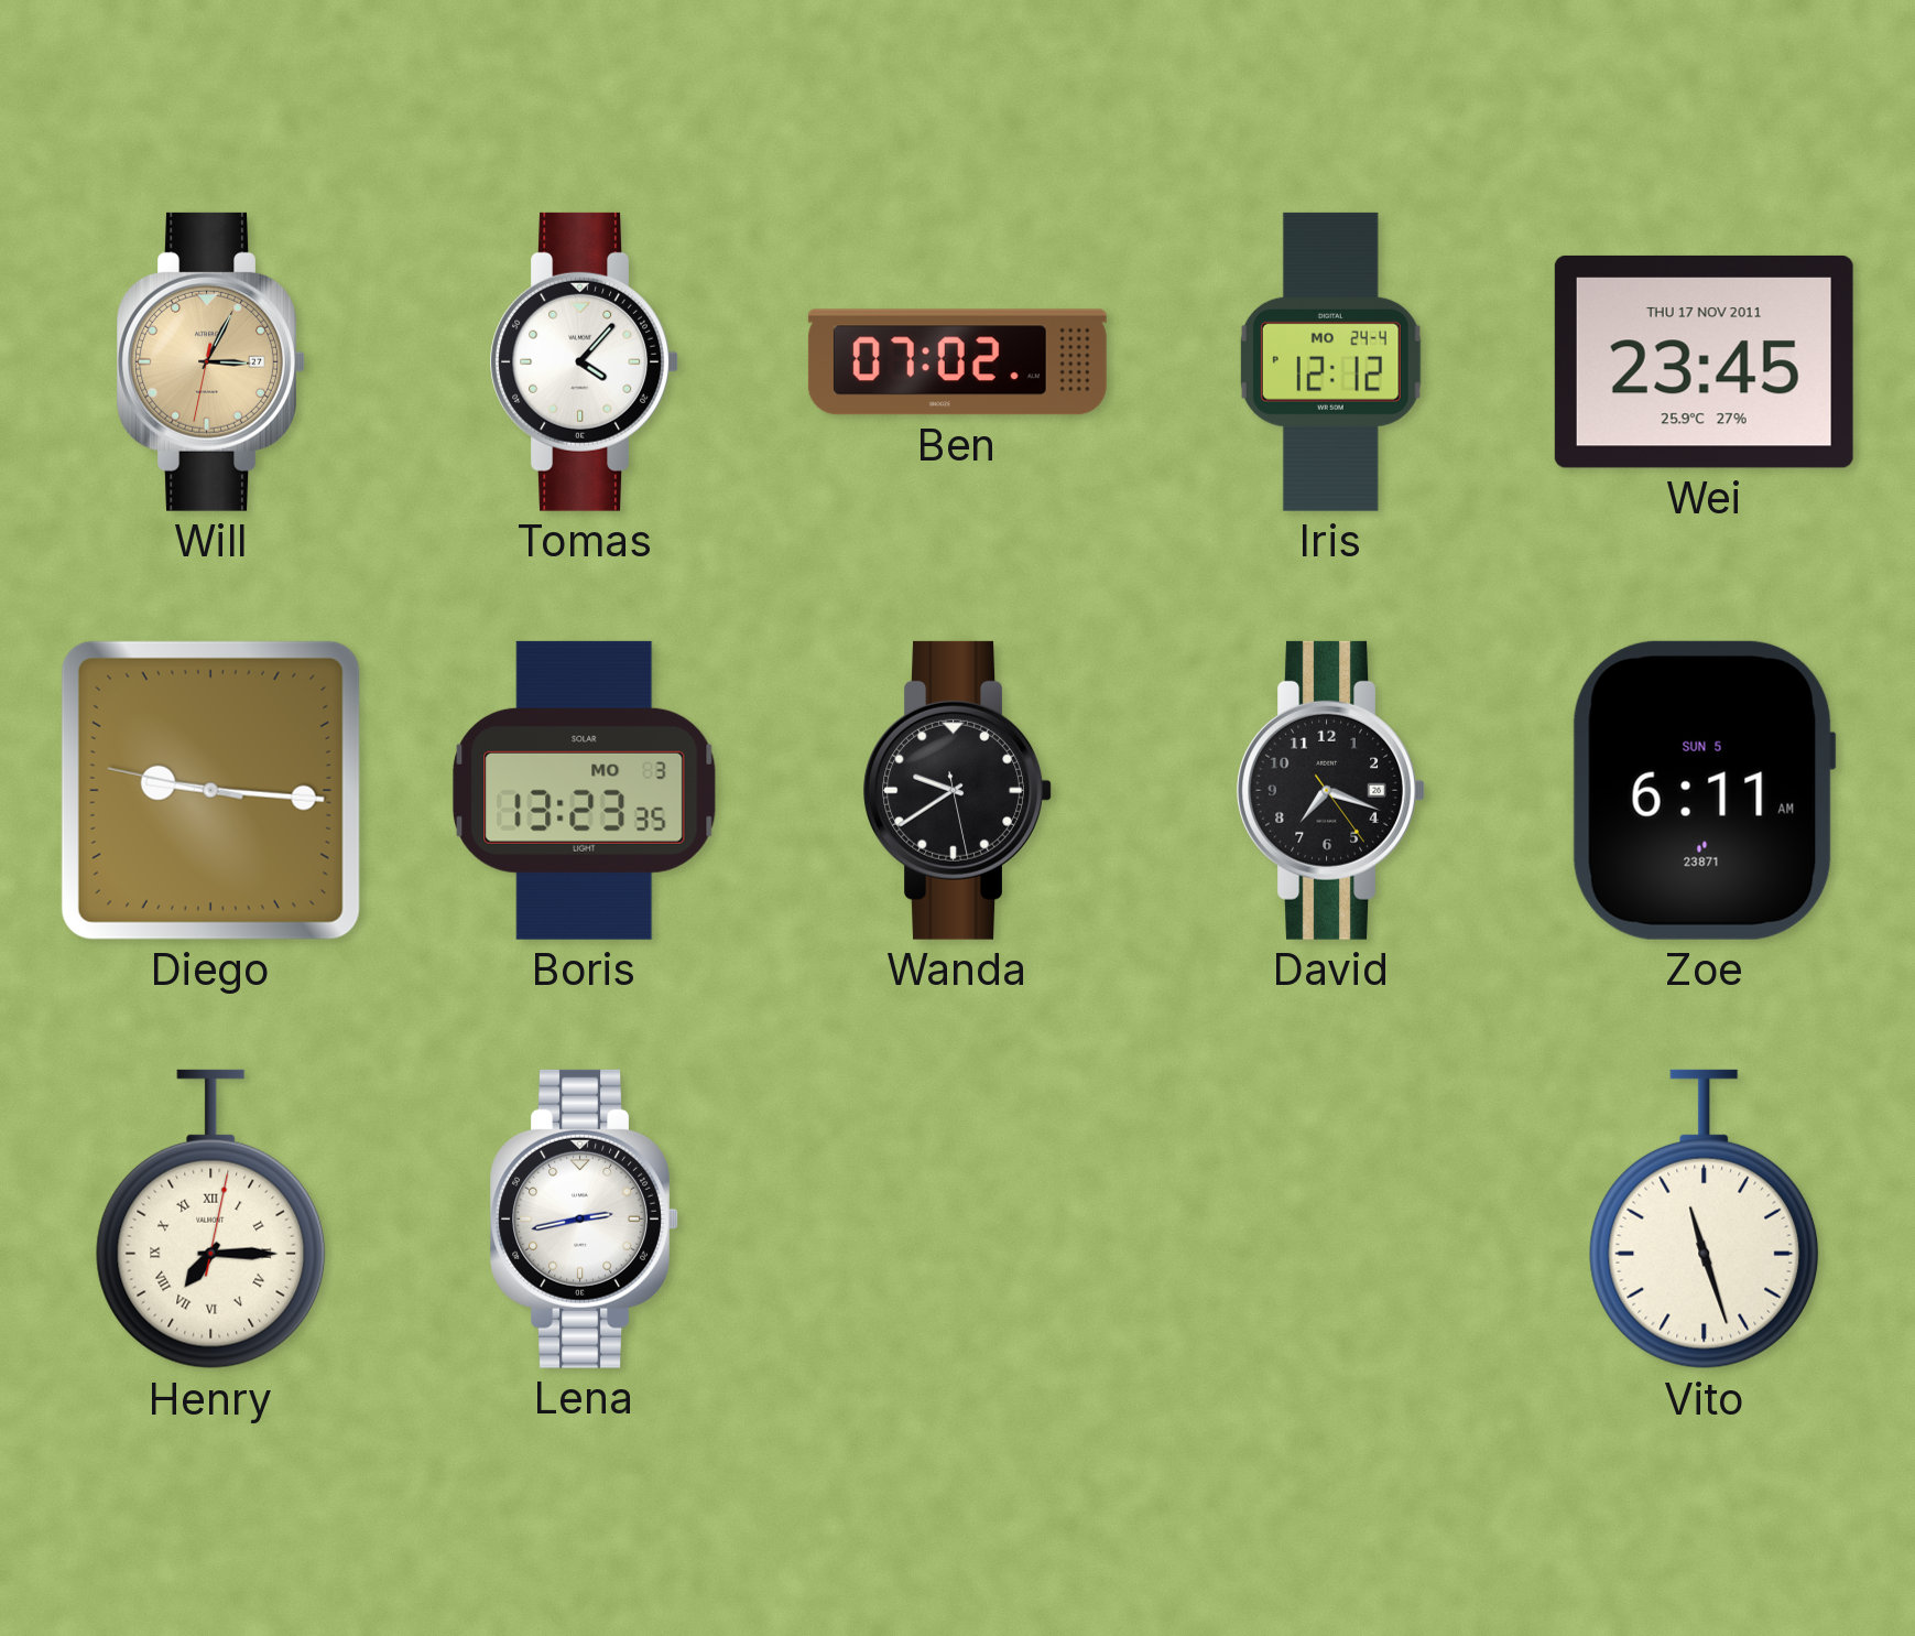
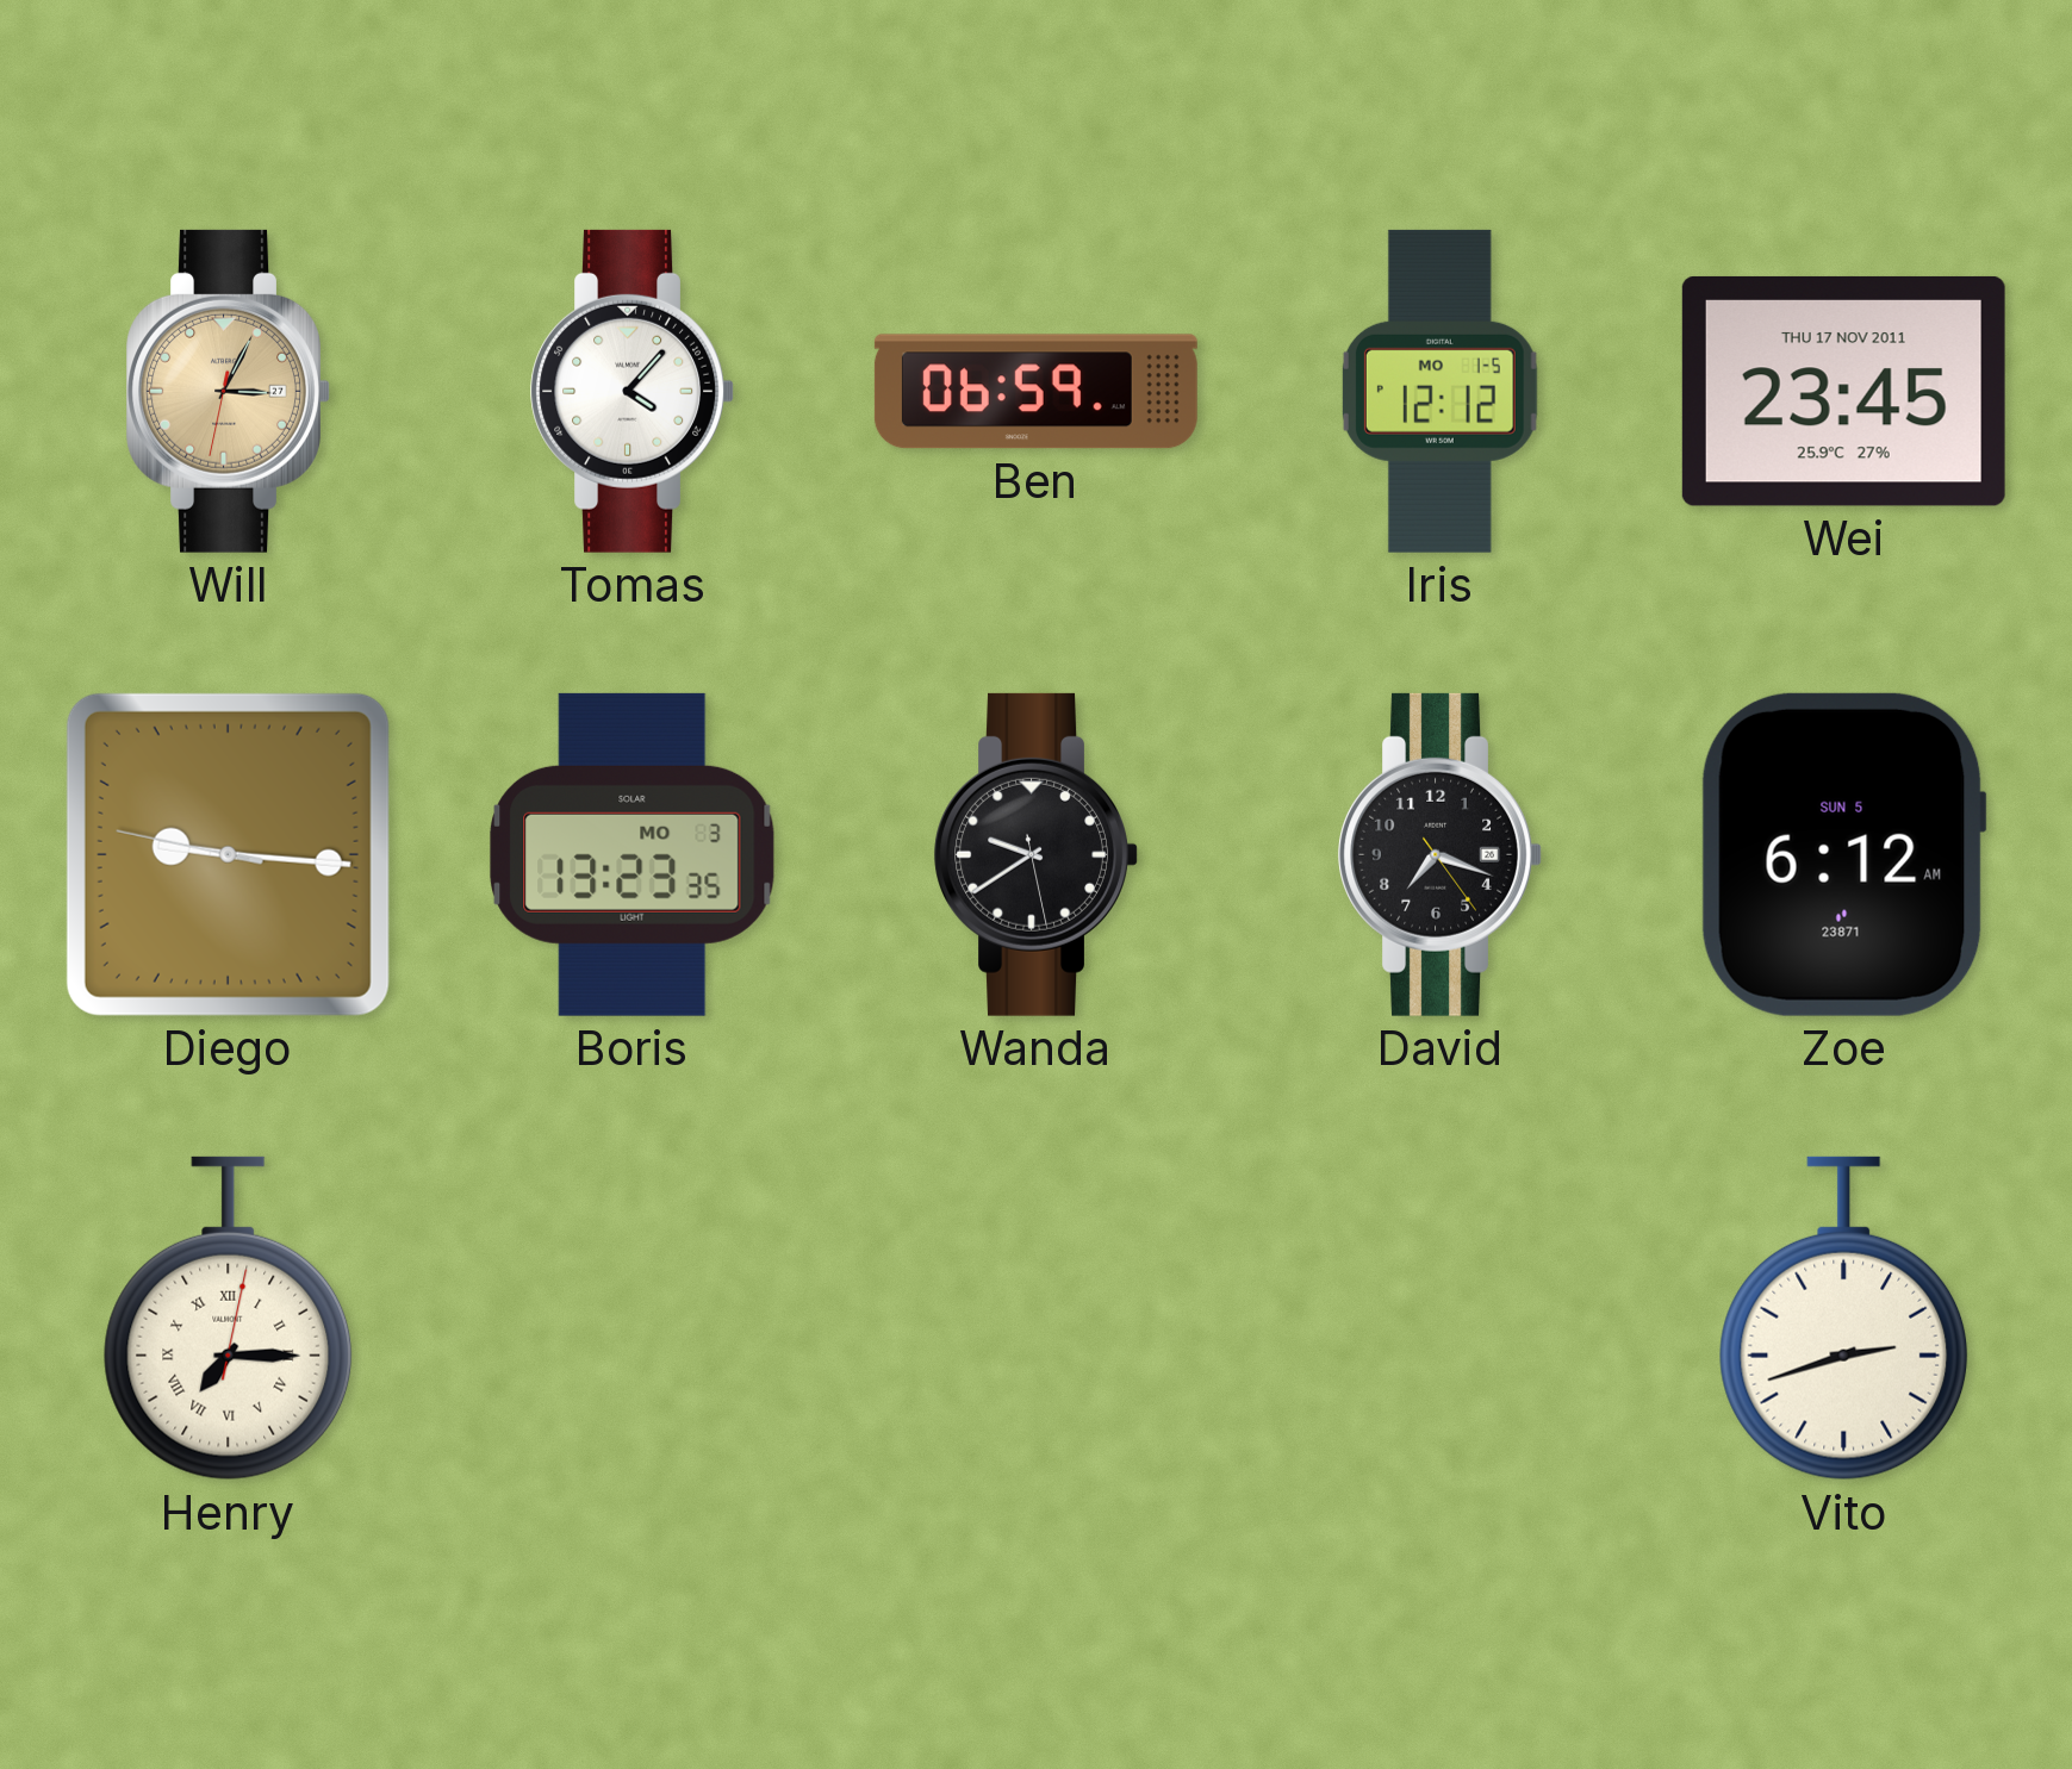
Ben: 07:02 -> 06:59 (1035, 392)
Iris date: MO 24-4 -> MO 1-5 (1439, 391)
Zoe: 6:11 -> 6:12 (1843, 854)
Lena: 2:43 -> none (584, 1218)
Vito: 11:27 -> 2:42 (1844, 1319)
